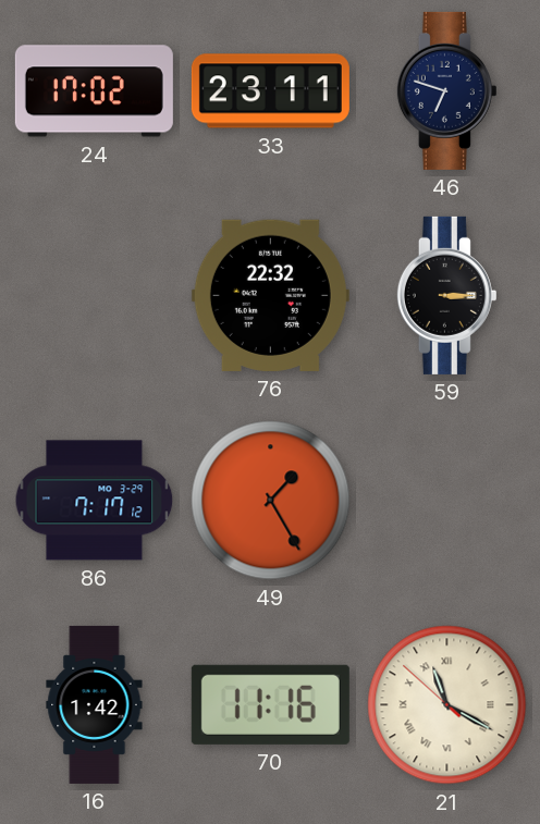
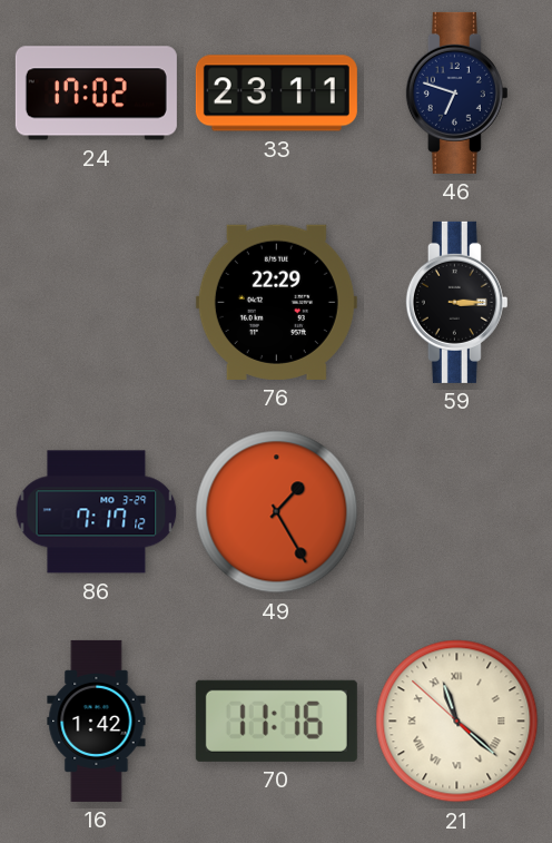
76: 22:32 -> 22:29 (276, 302)
21: 11:19 -> 11:21 (457, 722)
